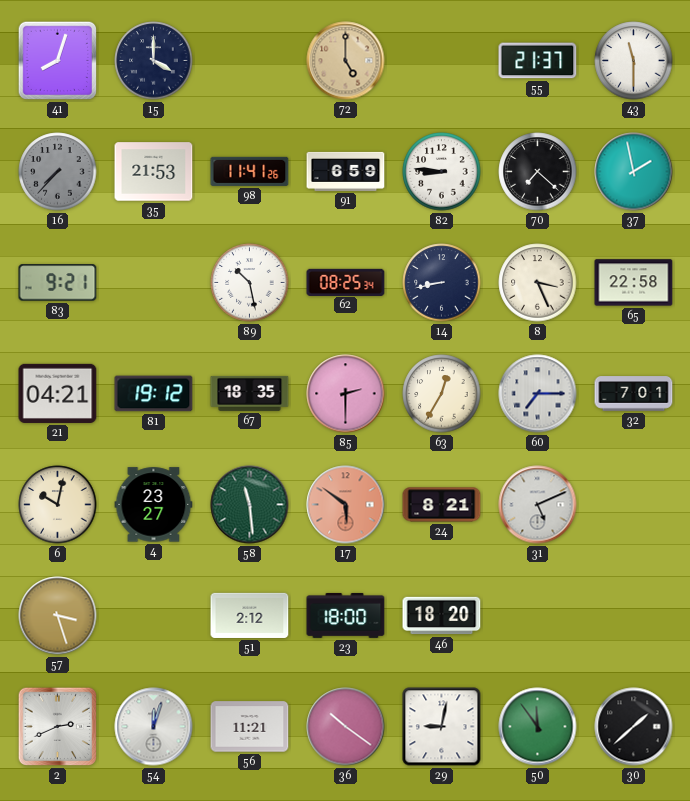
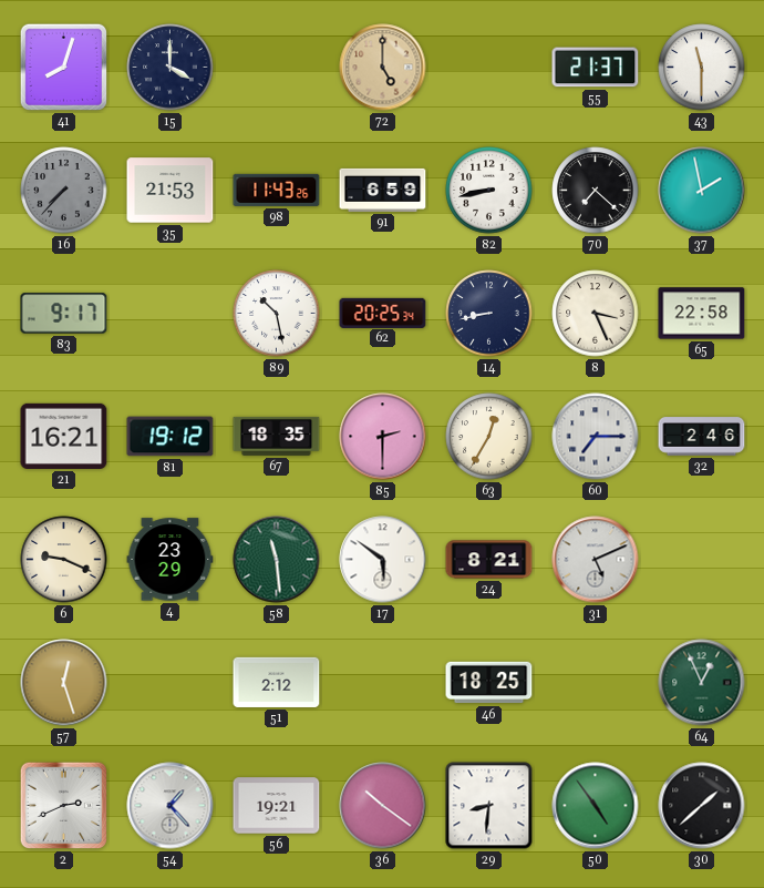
98: 11:41 -> 11:43 (277, 190)
82: 8:46 -> 8:43 (489, 191)
83: 9:21 -> 9:17 (64, 314)
62: 08:25 -> 20:25 (383, 313)
21: 04:21 -> 16:21 (64, 436)
32: 7:01 -> 2:46 (702, 437)
6: 10:02 -> 9:19 (64, 560)
4: 23:27 -> 23:29 (171, 560)
17 dial: salmon -> white (383, 560)
57: 3:27 -> 12:27 (64, 683)
23: 18:00 -> none (346, 615)
46: 18:20 -> 18:25 (489, 683)
64: none -> 12:56 (702, 683)
54: 12:03 -> 1:23 (171, 806)
56: 11:21 -> 19:21 (277, 806)
29: 9:02 -> 8:31 (489, 806)
50: 11:54 -> 4:54 (596, 806)
